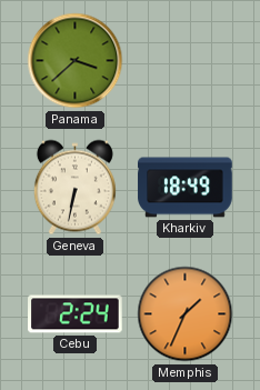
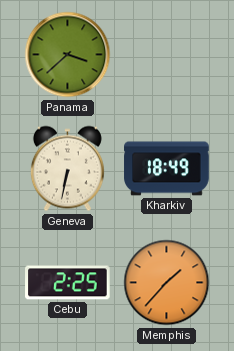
Cebu: 2:24 -> 2:25 (68, 283)
Memphis: 1:34 -> 1:37 (167, 283)
